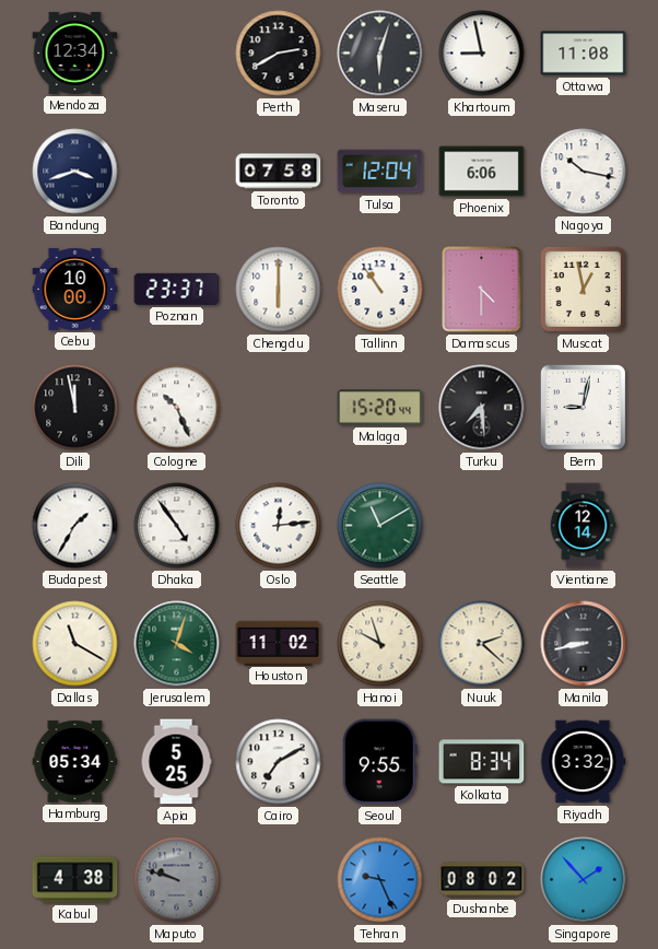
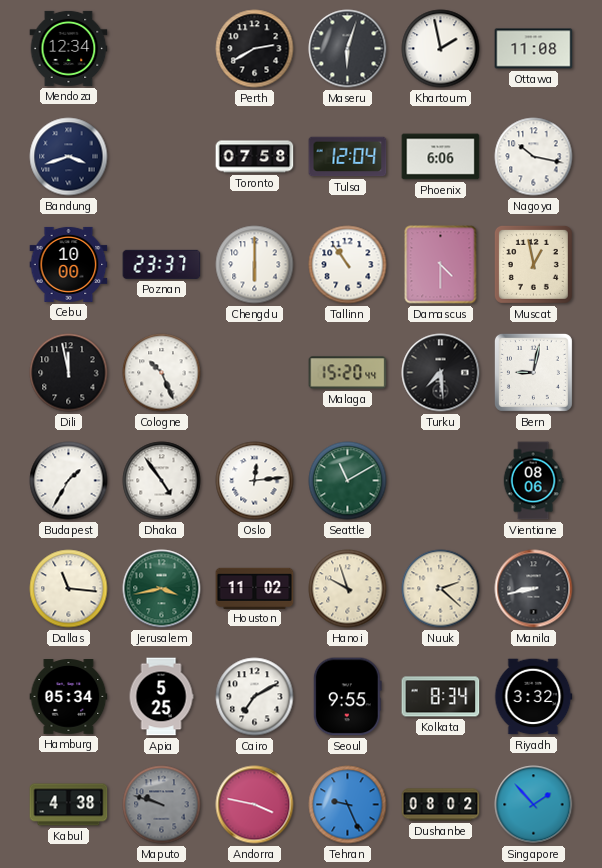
Khartoum: 8:58 -> 1:58 (441, 49)
Vientiane: 12:14 -> 08:06 (533, 481)
Dallas: 11:20 -> 11:16 (69, 589)
Jerusalem: 4:03 -> 3:43 (162, 589)
Andorra: none -> 3:47 (255, 805)
